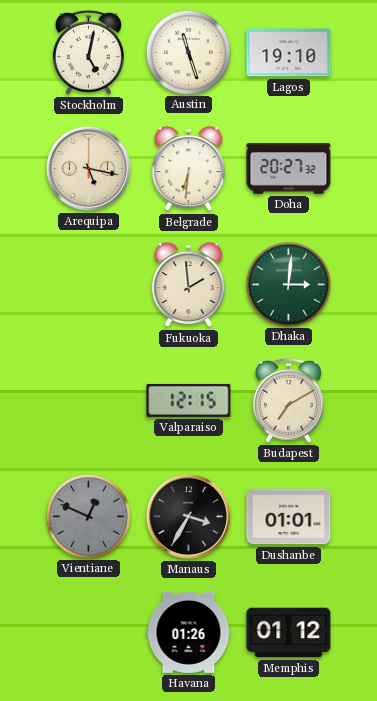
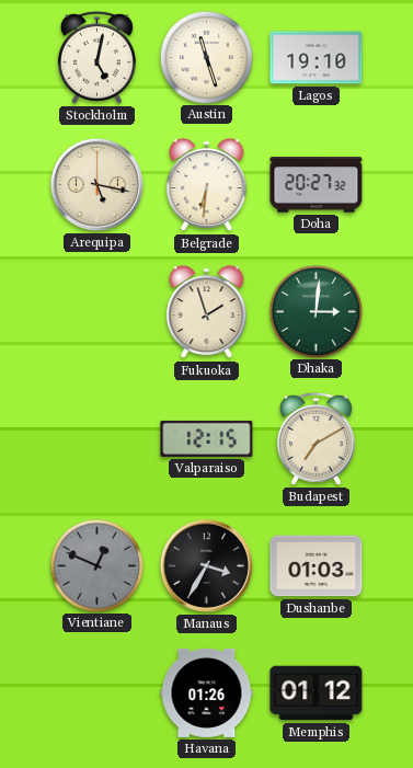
Fukuoka: 1:59 -> 1:57 (207, 312)
Dushanbe: 01:01 -> 01:03 (317, 566)
